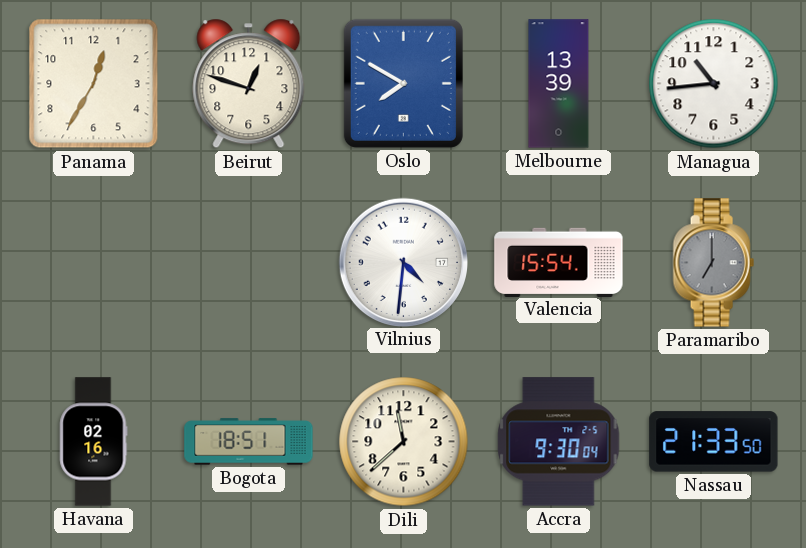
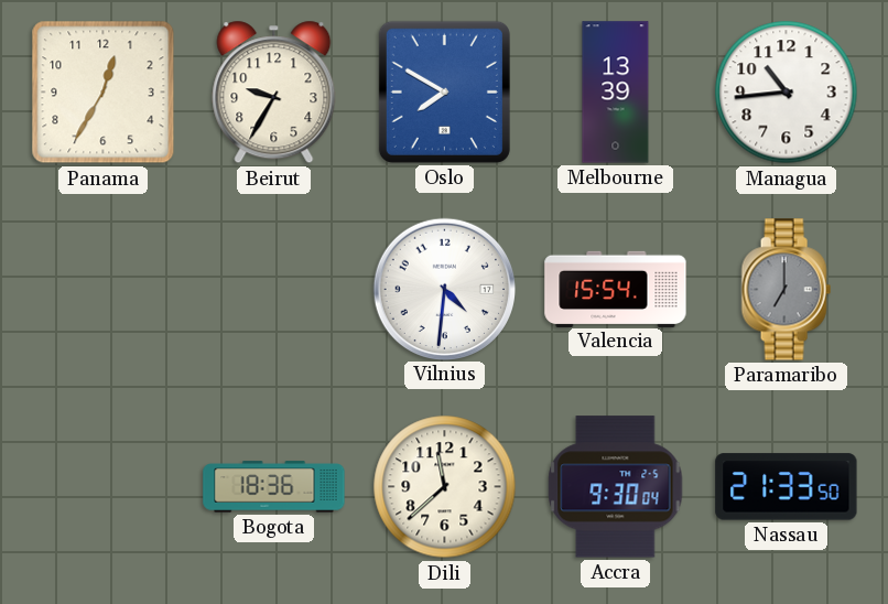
Beirut: 12:48 -> 9:35 (274, 93)
Havana: 02:16 -> none (94, 442)
Bogota: 18:51 -> 18:36 (274, 487)
